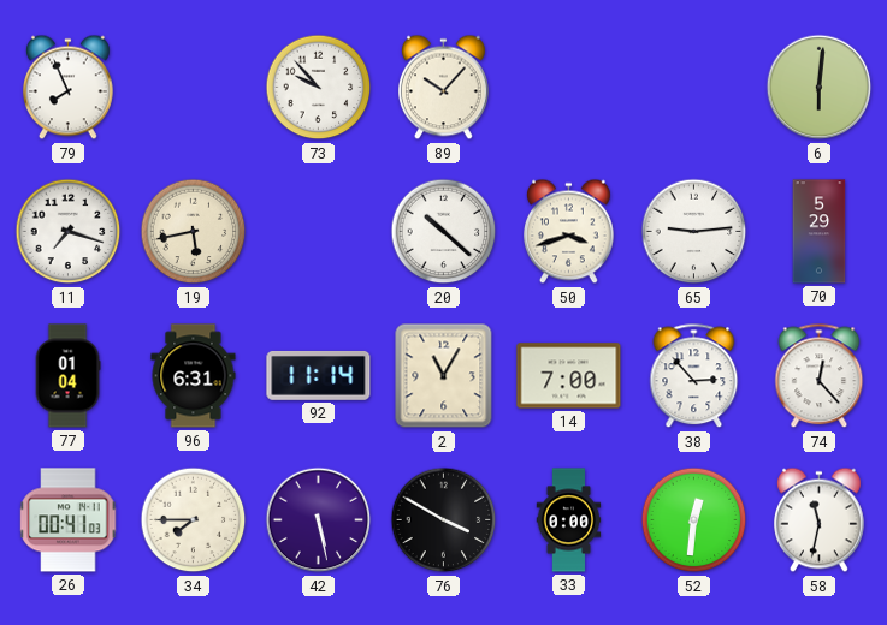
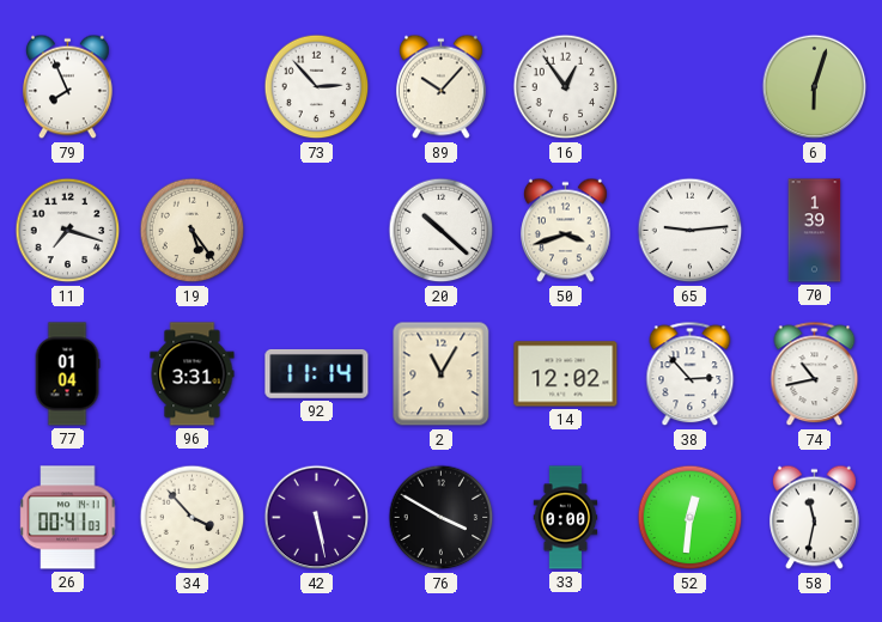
73: 9:53 -> 2:53 (317, 87)
16: none -> 12:54 (566, 87)
6: 6:01 -> 6:03 (815, 87)
19: 5:43 -> 5:24 (193, 231)
70: 5:29 -> 1:39 (815, 231)
96: 6:31 -> 3:31 (193, 374)
14: 7:00 -> 12:02 (566, 374)
74: 12:23 -> 10:43 (815, 374)
34: 7:45 -> 3:53 (193, 518)
